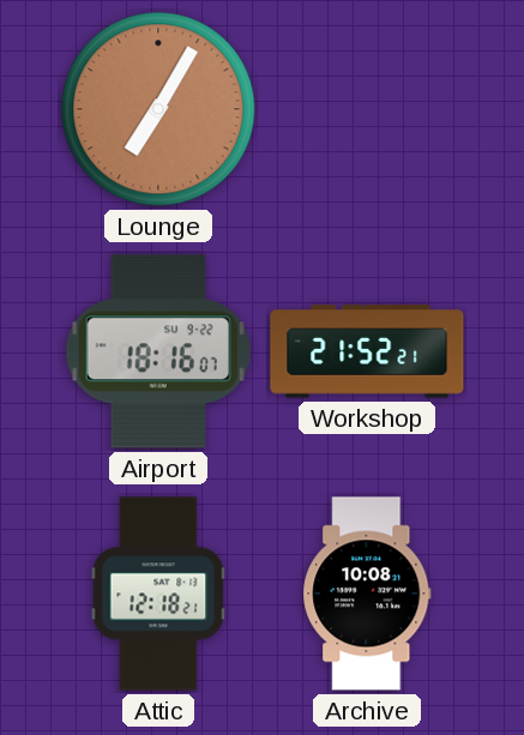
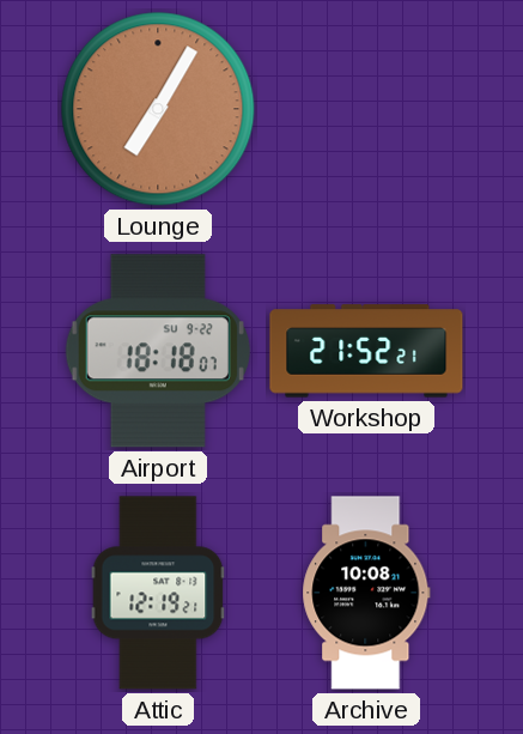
Airport: 18:16 -> 18:18 (158, 351)
Attic: 12:18 -> 12:19 (158, 593)
